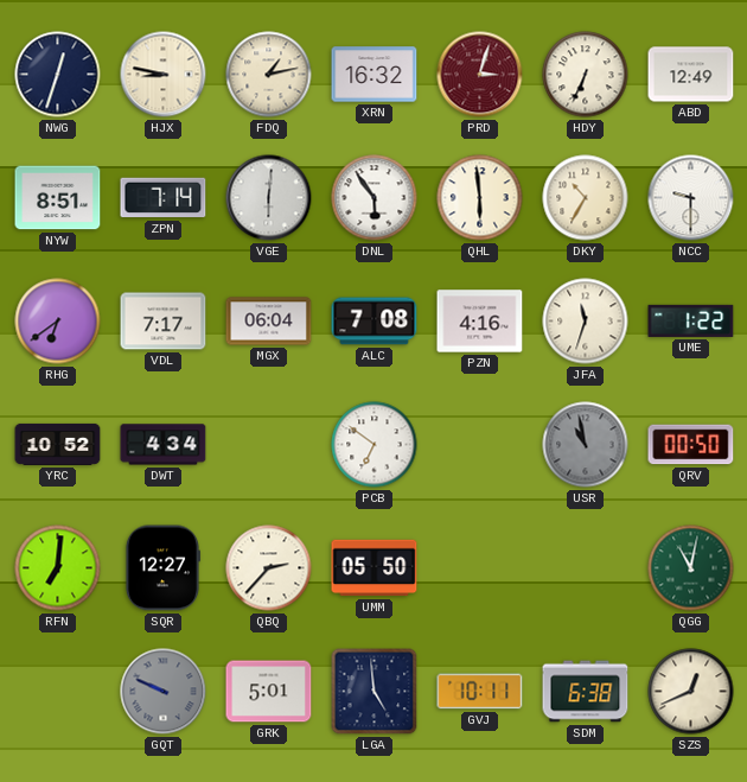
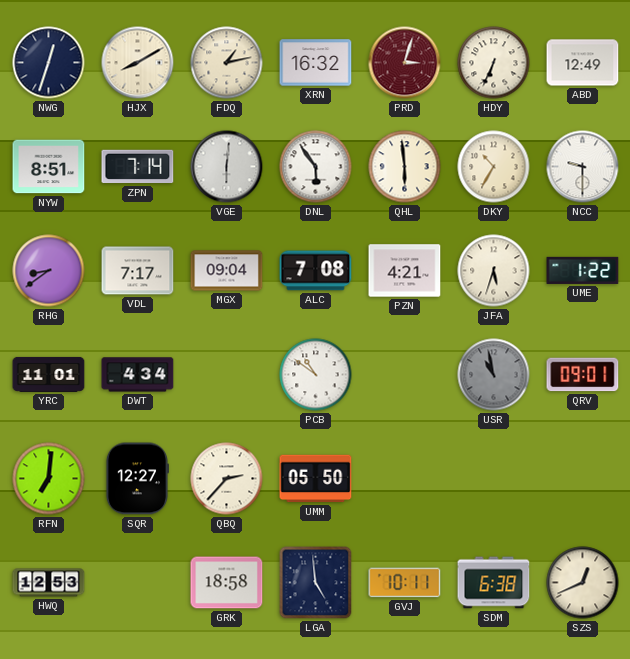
HJX: 8:47 -> 8:10 (138, 63)
RHG: 6:39 -> 8:39 (49, 271)
MGX: 06:04 -> 09:04 (227, 271)
PZN: 4:16 -> 4:21 (405, 271)
JFA: 11:33 -> 5:33 (494, 271)
YRC: 10:52 -> 11:01 (49, 374)
PCB: 6:51 -> 10:51 (316, 375)
QRV: 00:50 -> 09:01 (583, 375)
QGG: 11:02 -> none (691, 568)
HWQ: none -> 12:53 (49, 583)
GQT: 9:49 -> none (164, 692)
GRK: 5:01 -> 18:58 (227, 583)
